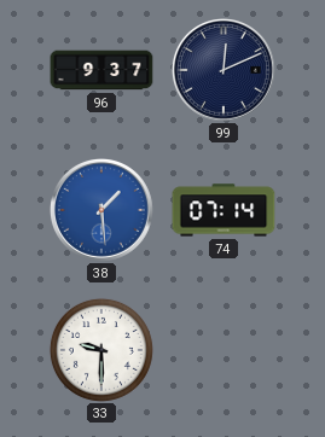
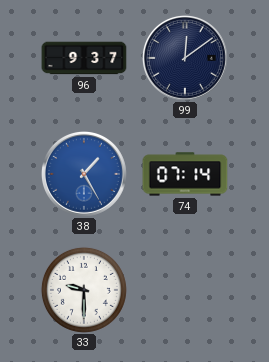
99: 12:11 -> 12:09 (185, 58)
38: 1:29 -> 1:25 (84, 174)
